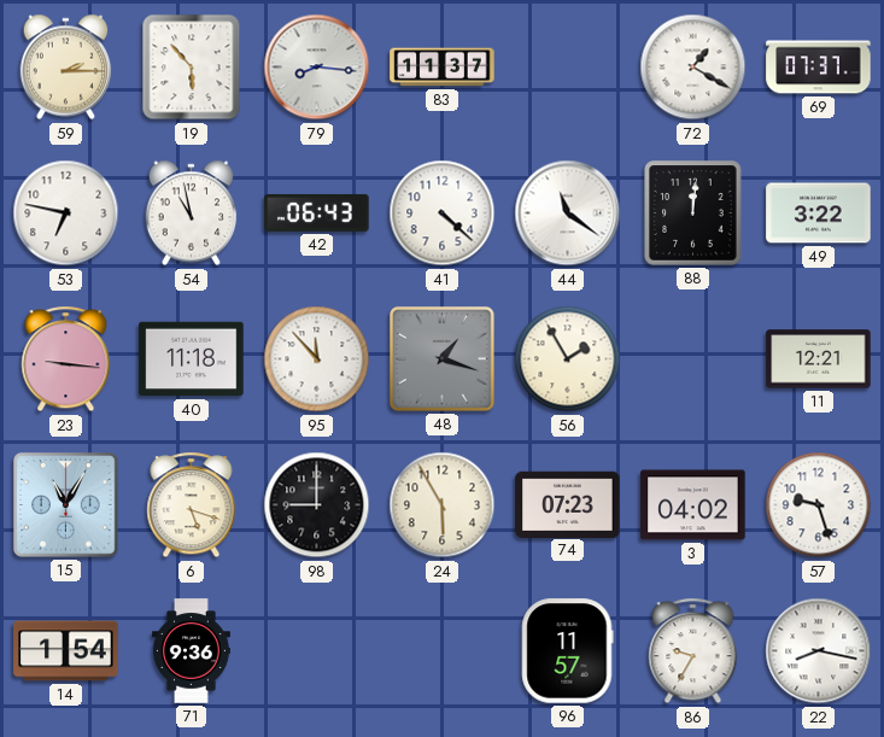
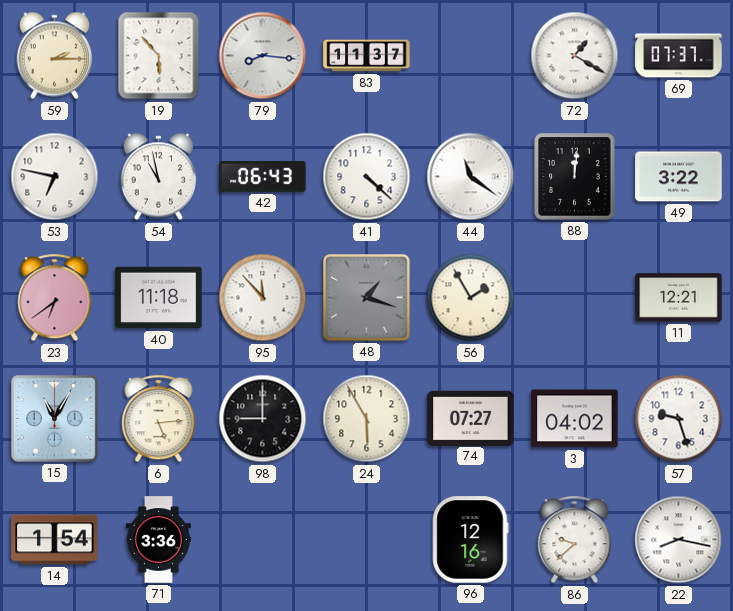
23: 9:16 -> 6:39 (55, 298)
6: 5:18 -> 5:14 (159, 419)
74: 07:23 -> 07:27 (471, 418)
71: 9:36 -> 3:36 (158, 540)
96: 11:57 -> 12:16 (471, 540)
86: 9:35 -> 9:38 (575, 540)
